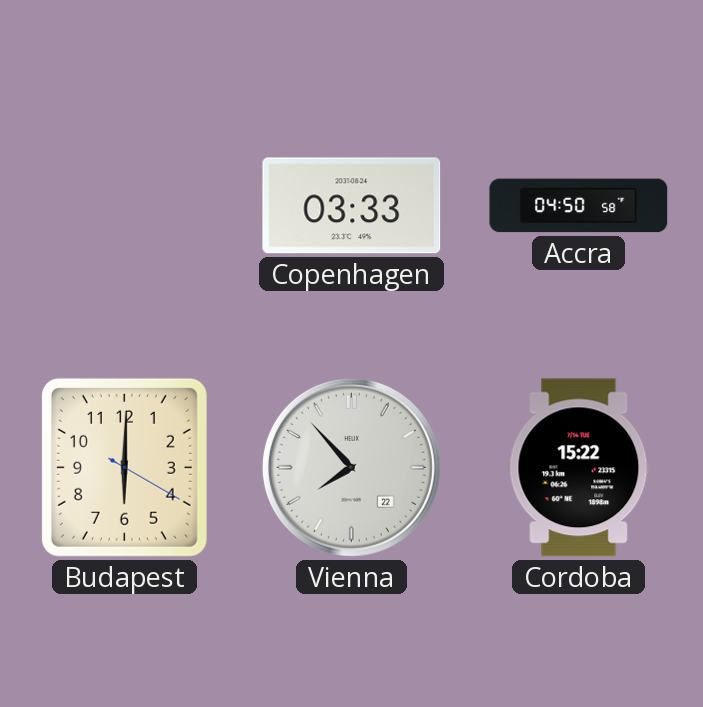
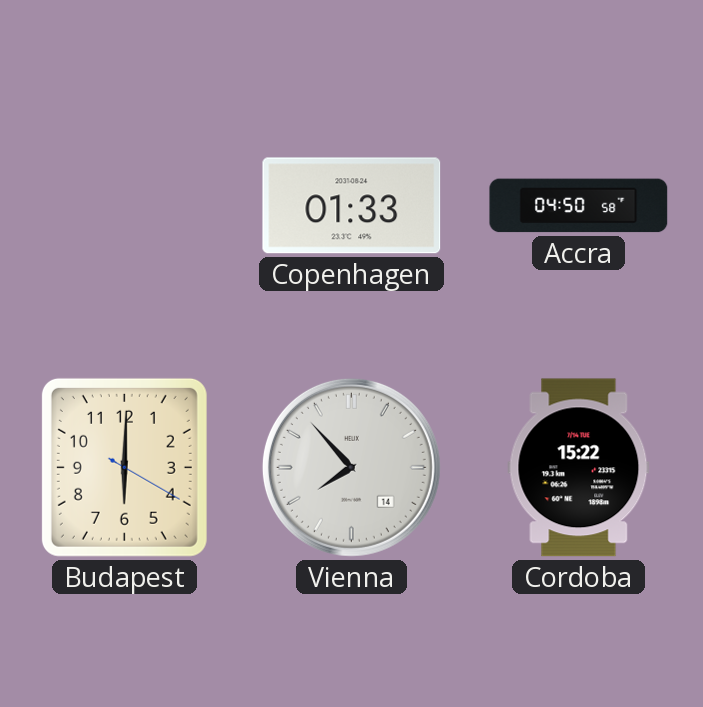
Copenhagen: 03:33 -> 01:33 (352, 206)
Vienna date: 22 -> 14 (351, 467)
